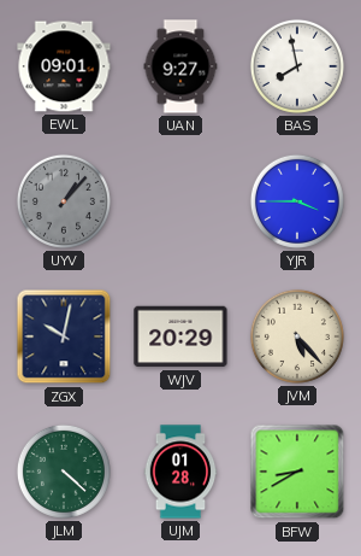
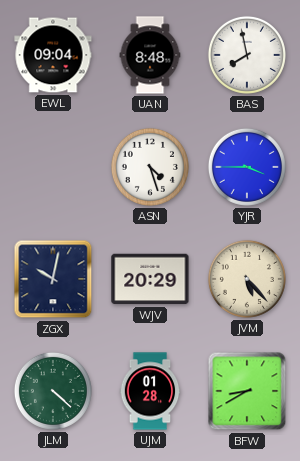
EWL: 09:01 -> 09:04 (53, 55)
UAN: 9:27 -> 8:48 (150, 55)
UYV: 1:07 -> none (64, 201)
ASN: none -> 4:27 (150, 167)
